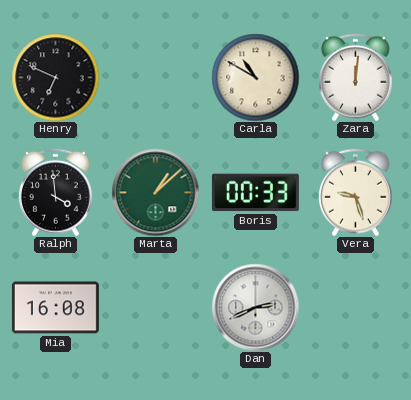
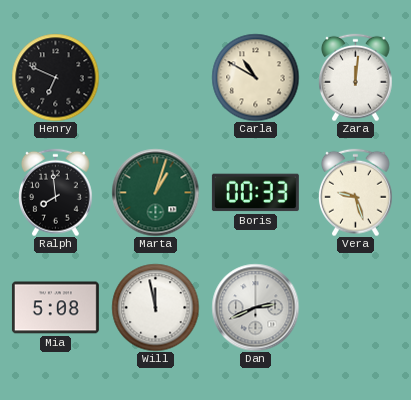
Ralph: 3:59 -> 7:59 (56, 192)
Marta: 1:08 -> 1:03 (155, 192)
Mia: 16:08 -> 5:08 (55, 308)
Will: none -> 11:58 (155, 307)
